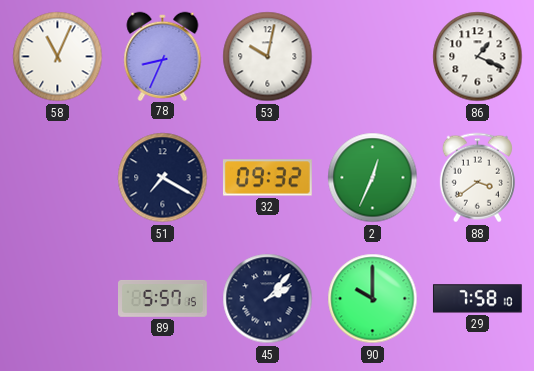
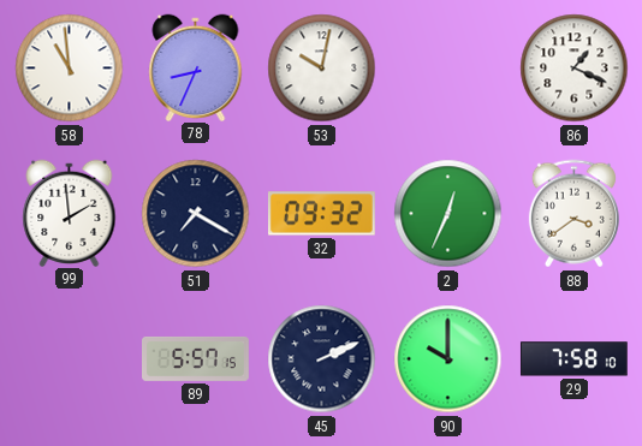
58: 11:04 -> 10:59 (70, 69)
99: none -> 1:59 (70, 213)
45: 2:07 -> 2:11 (322, 359)
